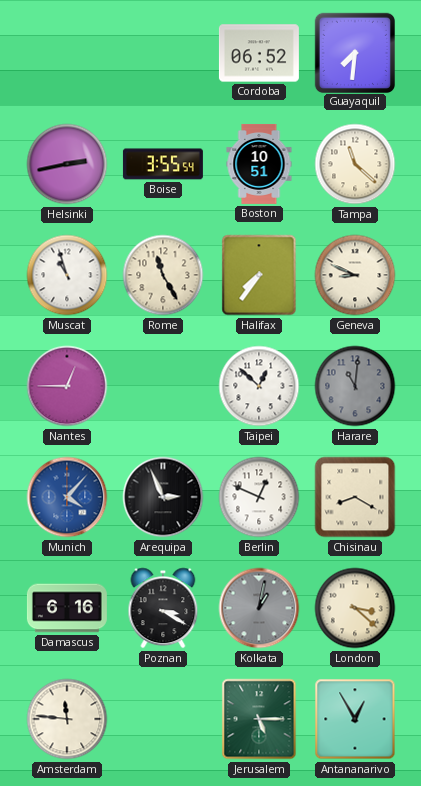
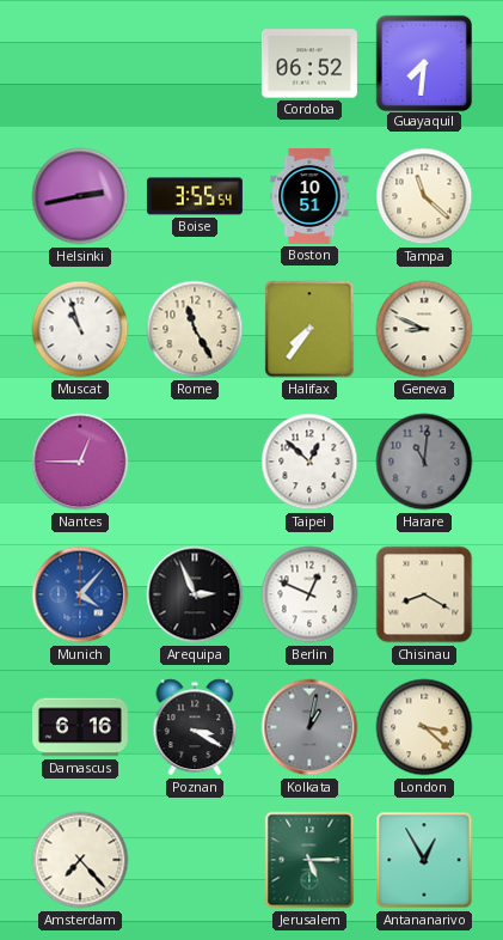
Amsterdam: 11:46 -> 7:23 (80, 860)
